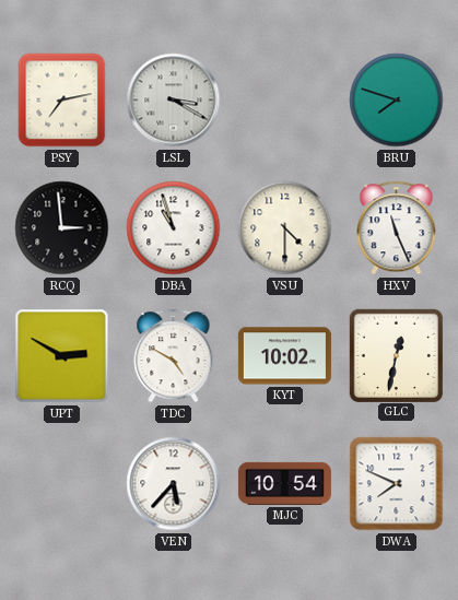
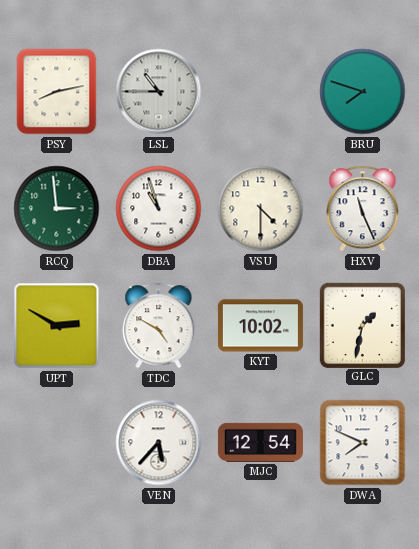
PSY: 7:13 -> 8:13 (57, 92)
LSL: 3:20 -> 10:45 (159, 92)
RCQ dial: black -> green (57, 209)
GLC: 12:32 -> 1:32 (362, 325)
MJC: 10:54 -> 12:54 (260, 442)
